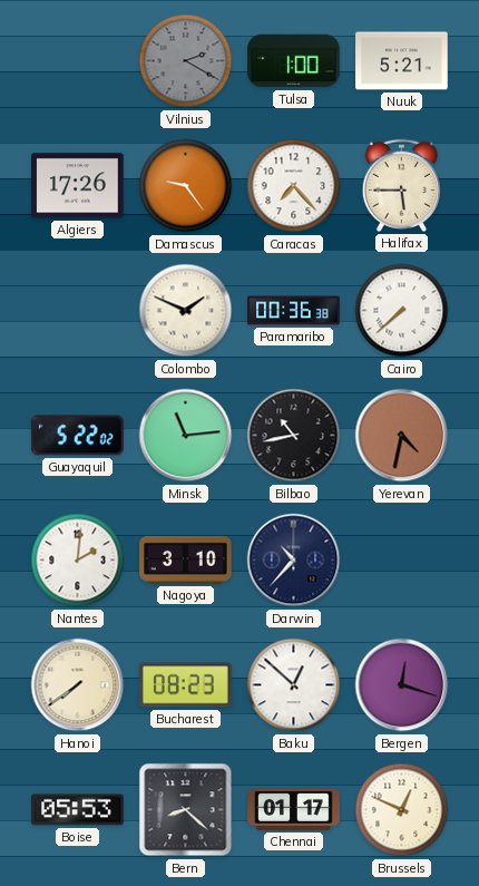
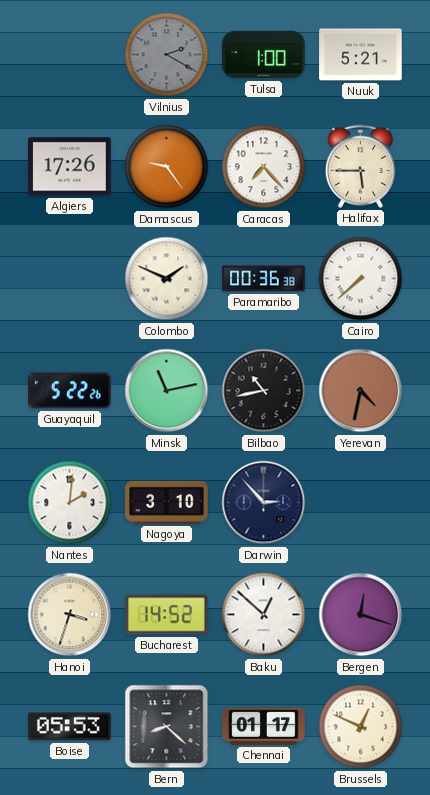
Guayaquil: 5:22:02 -> 5:22:26 (70, 391)
Minsk: 11:14 -> 11:13 (167, 391)
Darwin: 10:37 -> 2:53 (264, 503)
Hanoi: 7:39 -> 3:33 (70, 615)
Bucharest: 08:23 -> 14:52 (167, 615)
